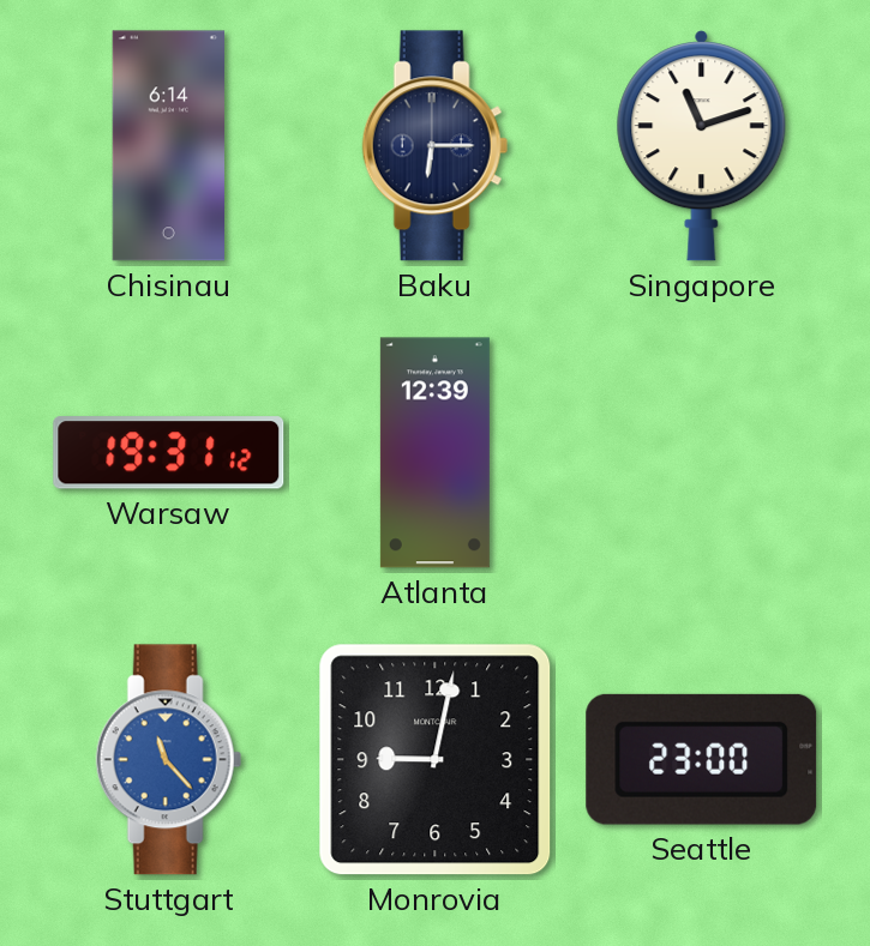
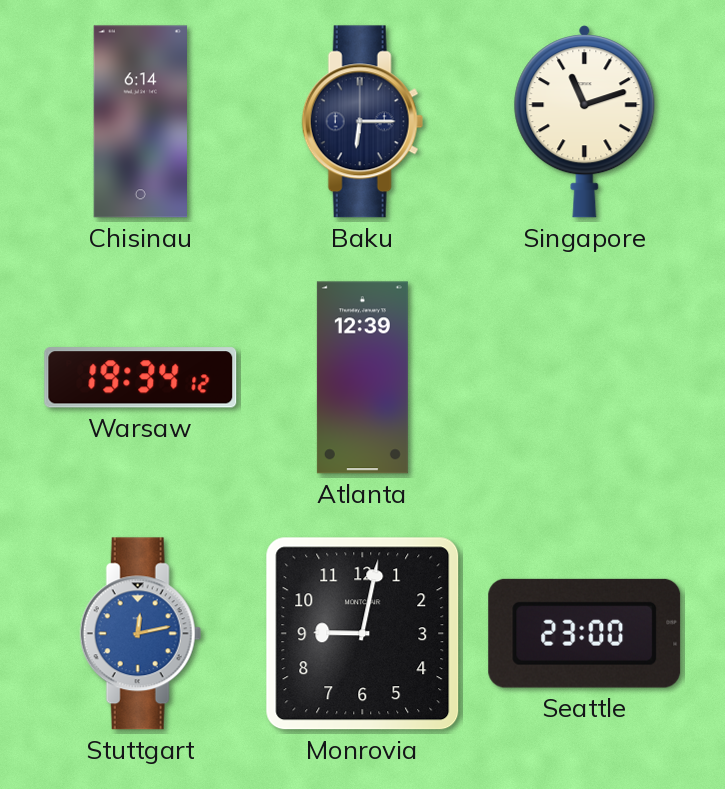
Warsaw: 19:31 -> 19:34 (141, 378)
Stuttgart: 11:23 -> 12:13 (140, 634)
